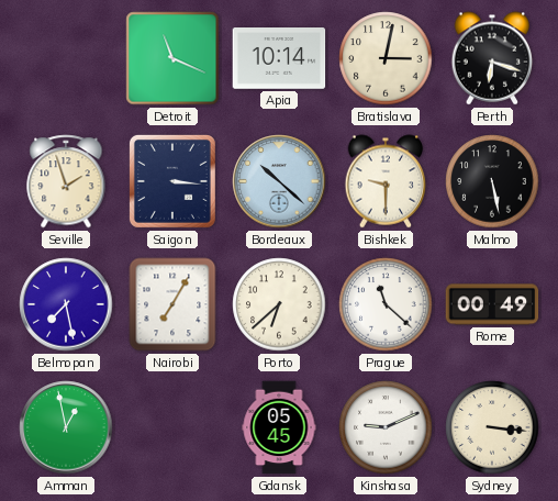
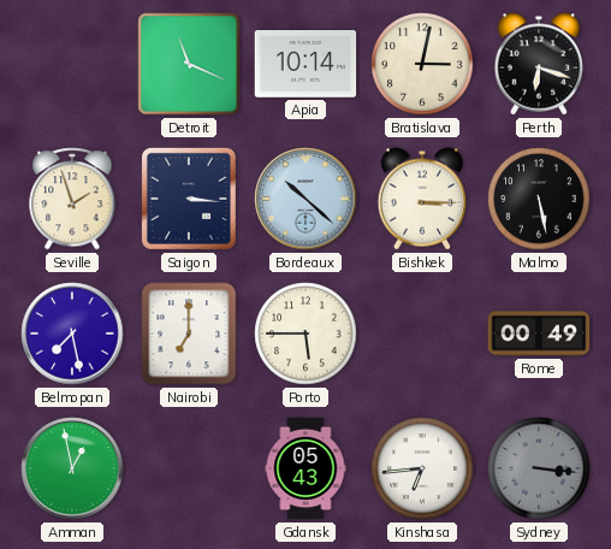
Bishkek: 9:30 -> 3:15 (422, 199)
Nairobi: 7:05 -> 7:00 (189, 333)
Porto: 6:38 -> 5:45 (305, 333)
Prague: 11:22 -> none (386, 304)
Gdansk: 05:45 -> 05:43 (305, 468)
Kinshasa: 9:11 -> 6:44 (422, 468)
Sydney dial: cream -> grey (539, 468)
